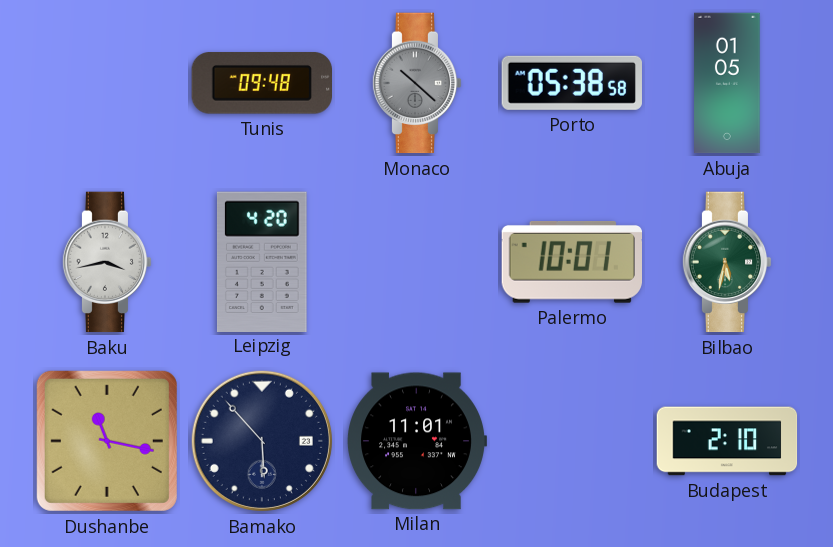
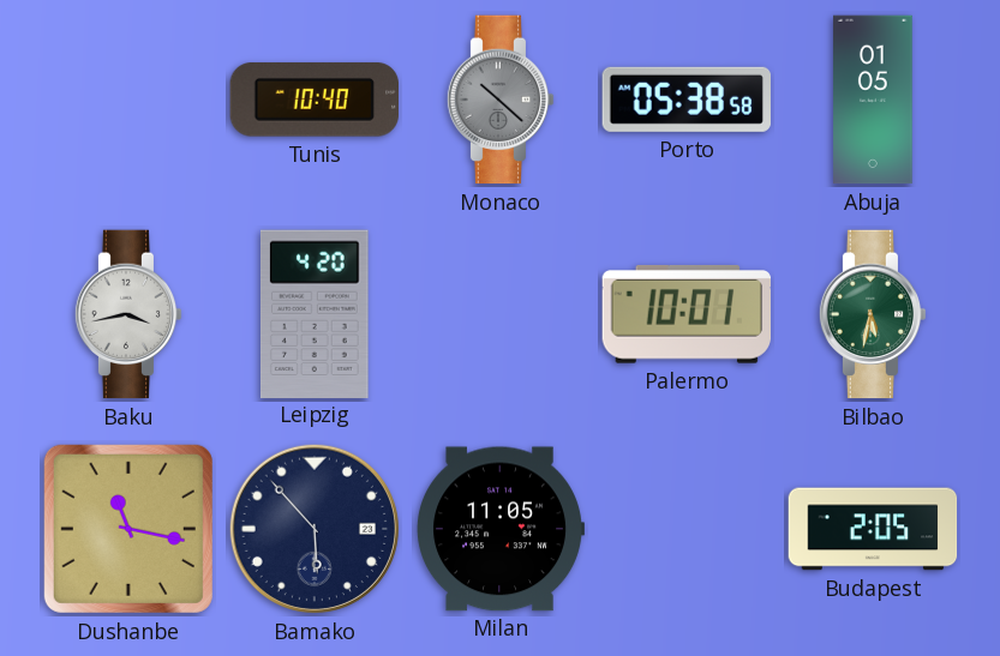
Tunis: 09:48 -> 10:40 (313, 100)
Milan: 11:01 -> 11:05 (501, 529)
Budapest: 2:10 -> 2:05 (873, 529)
